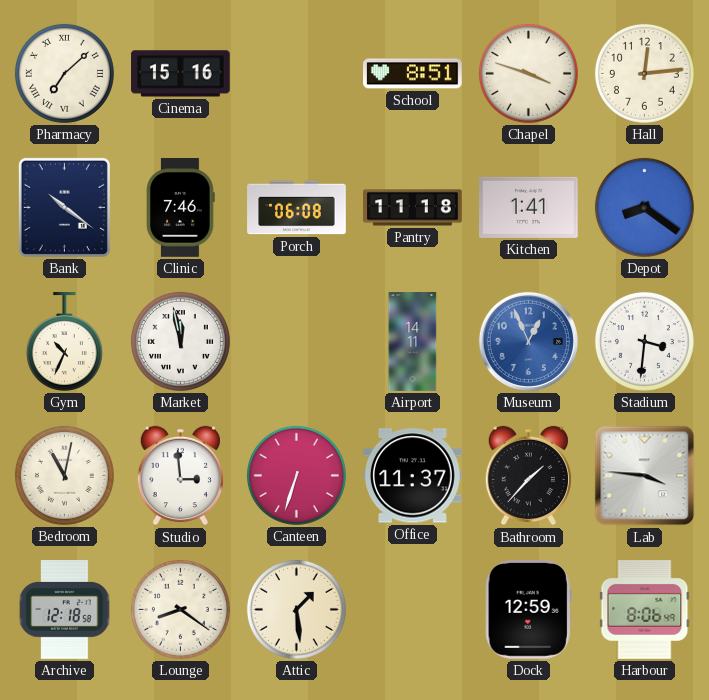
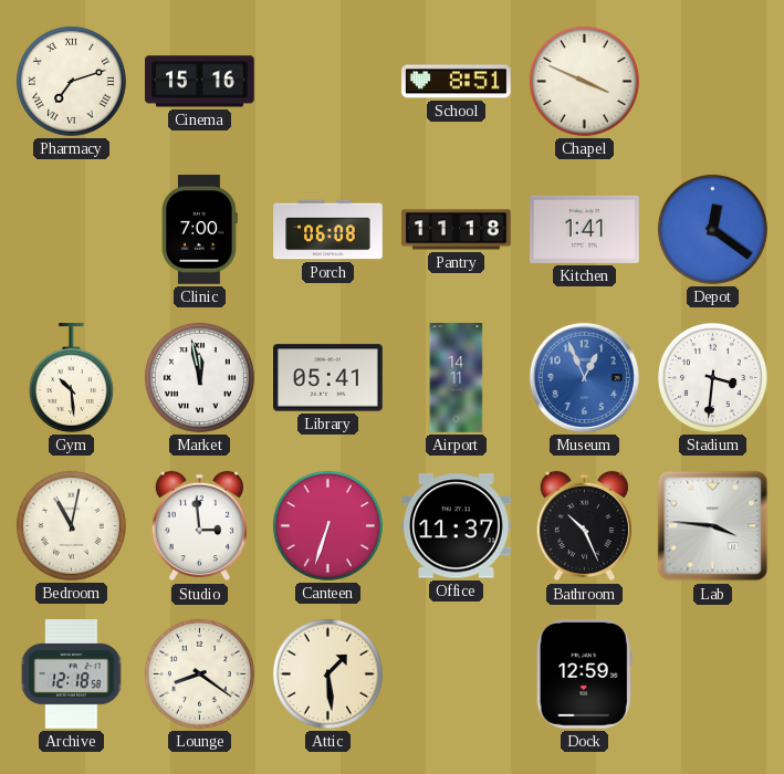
Pharmacy: 7:08 -> 7:12 (71, 81)
Chapel: 3:48 -> 3:49 (584, 81)
Hall: 12:14 -> none (644, 73)
Bank: 10:21 -> none (64, 207)
Clinic: 7:46 -> 7:00 (200, 230)
Depot: 8:21 -> 12:21 (712, 229)
Gym: 10:34 -> 10:29 (71, 378)
Library: none -> 05:41 (328, 378)
Bathroom: 1:37 -> 10:26 (584, 526)
Harbour: 8:06 -> none (645, 610)
